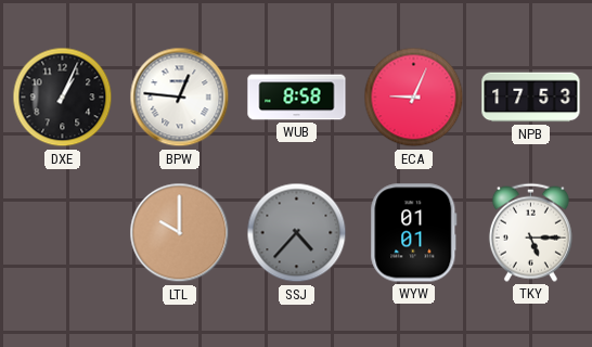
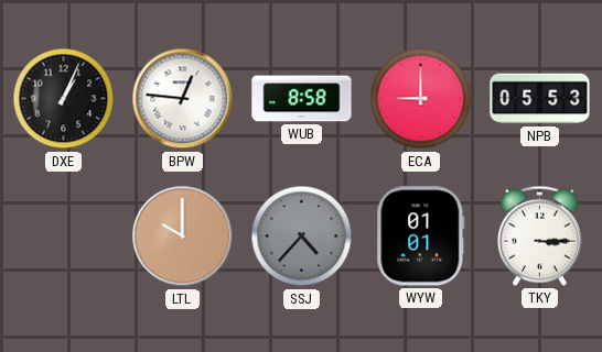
ECA: 9:04 -> 9:00 (421, 99)
NPB: 17:53 -> 05:53 (540, 99)
TKY: 5:15 -> 3:15 (539, 235)
